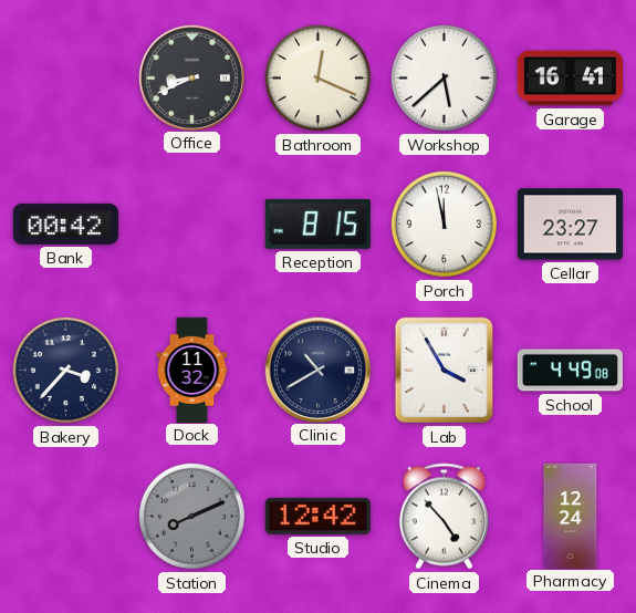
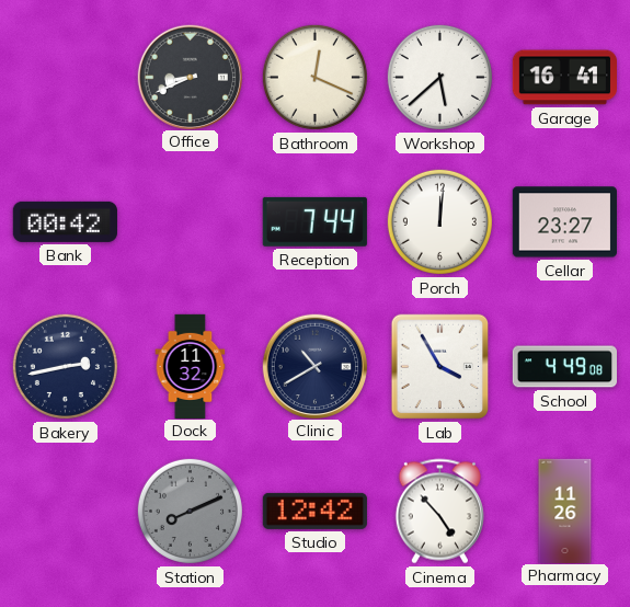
Reception: 8:15 -> 7:44 (314, 221)
Porch: 11:58 -> 12:01 (439, 221)
Bakery: 3:37 -> 2:43 (65, 366)
Pharmacy: 12:24 -> 11:26 (565, 511)
